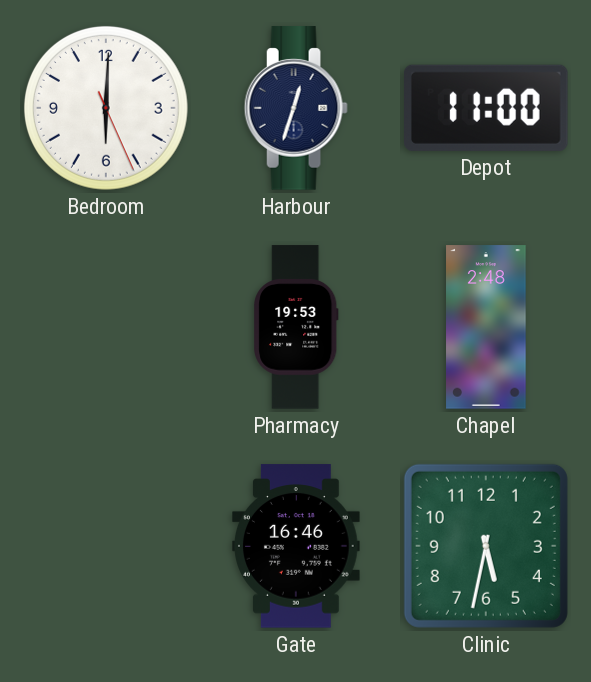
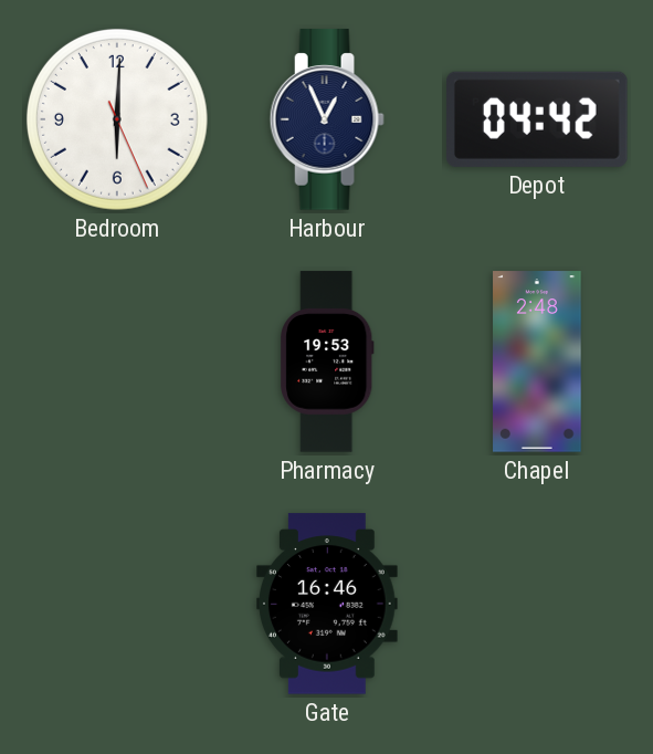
Harbour: 12:33 -> 12:56 (327, 119)
Depot: 11:00 -> 04:42 (538, 119)
Clinic: 5:32 -> none (486, 546)
